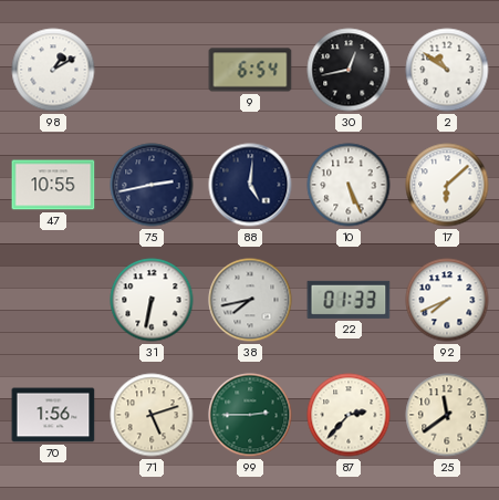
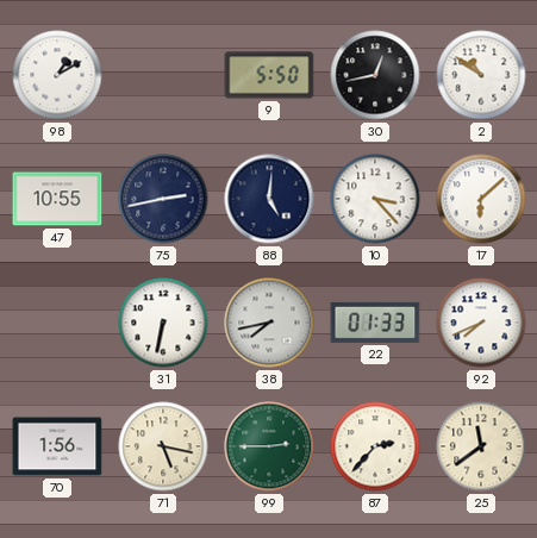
9: 6:54 -> 5:50 (269, 75)
10: 5:26 -> 3:23 (375, 199)
71: 5:12 -> 5:17 (163, 446)
